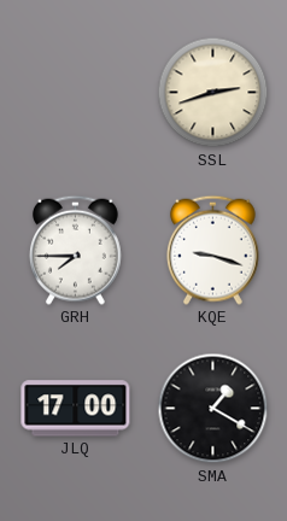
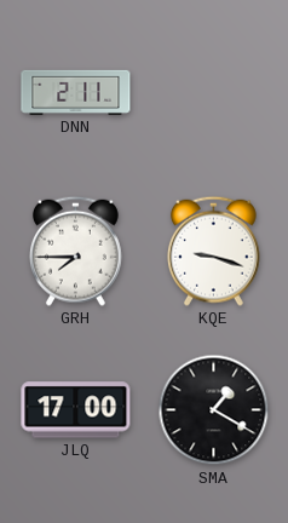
DNN: none -> 2:11 (76, 92)
SSL: 2:42 -> none (213, 93)
